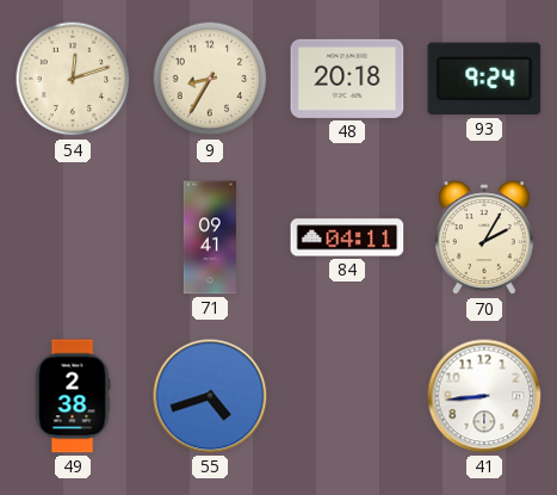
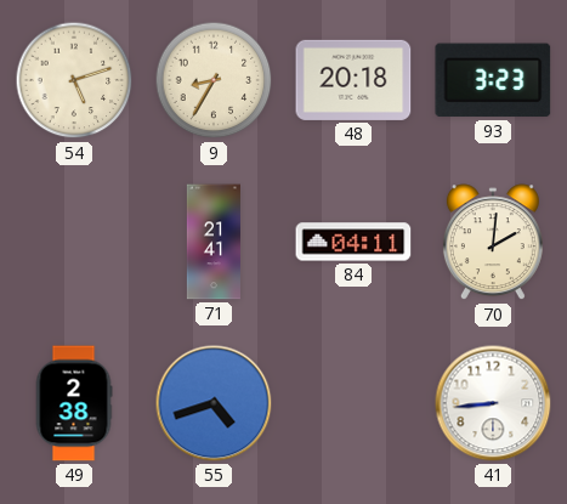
54: 12:12 -> 5:12 (74, 80)
93: 9:24 -> 3:23 (493, 80)
71: 09:41 -> 21:41 (214, 242)
70: 2:05 -> 2:01 (493, 243)
